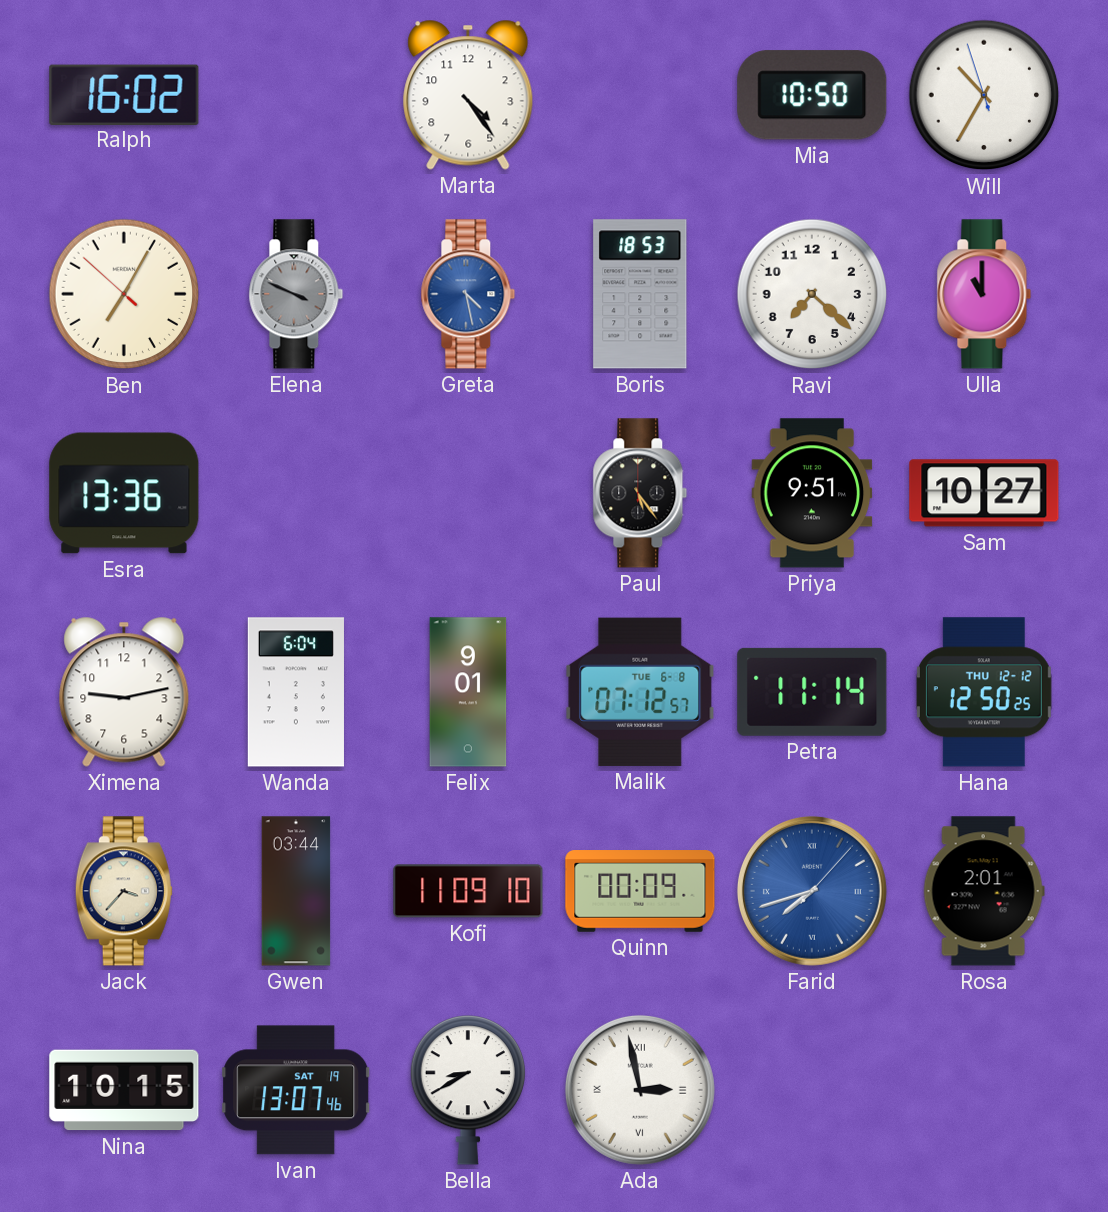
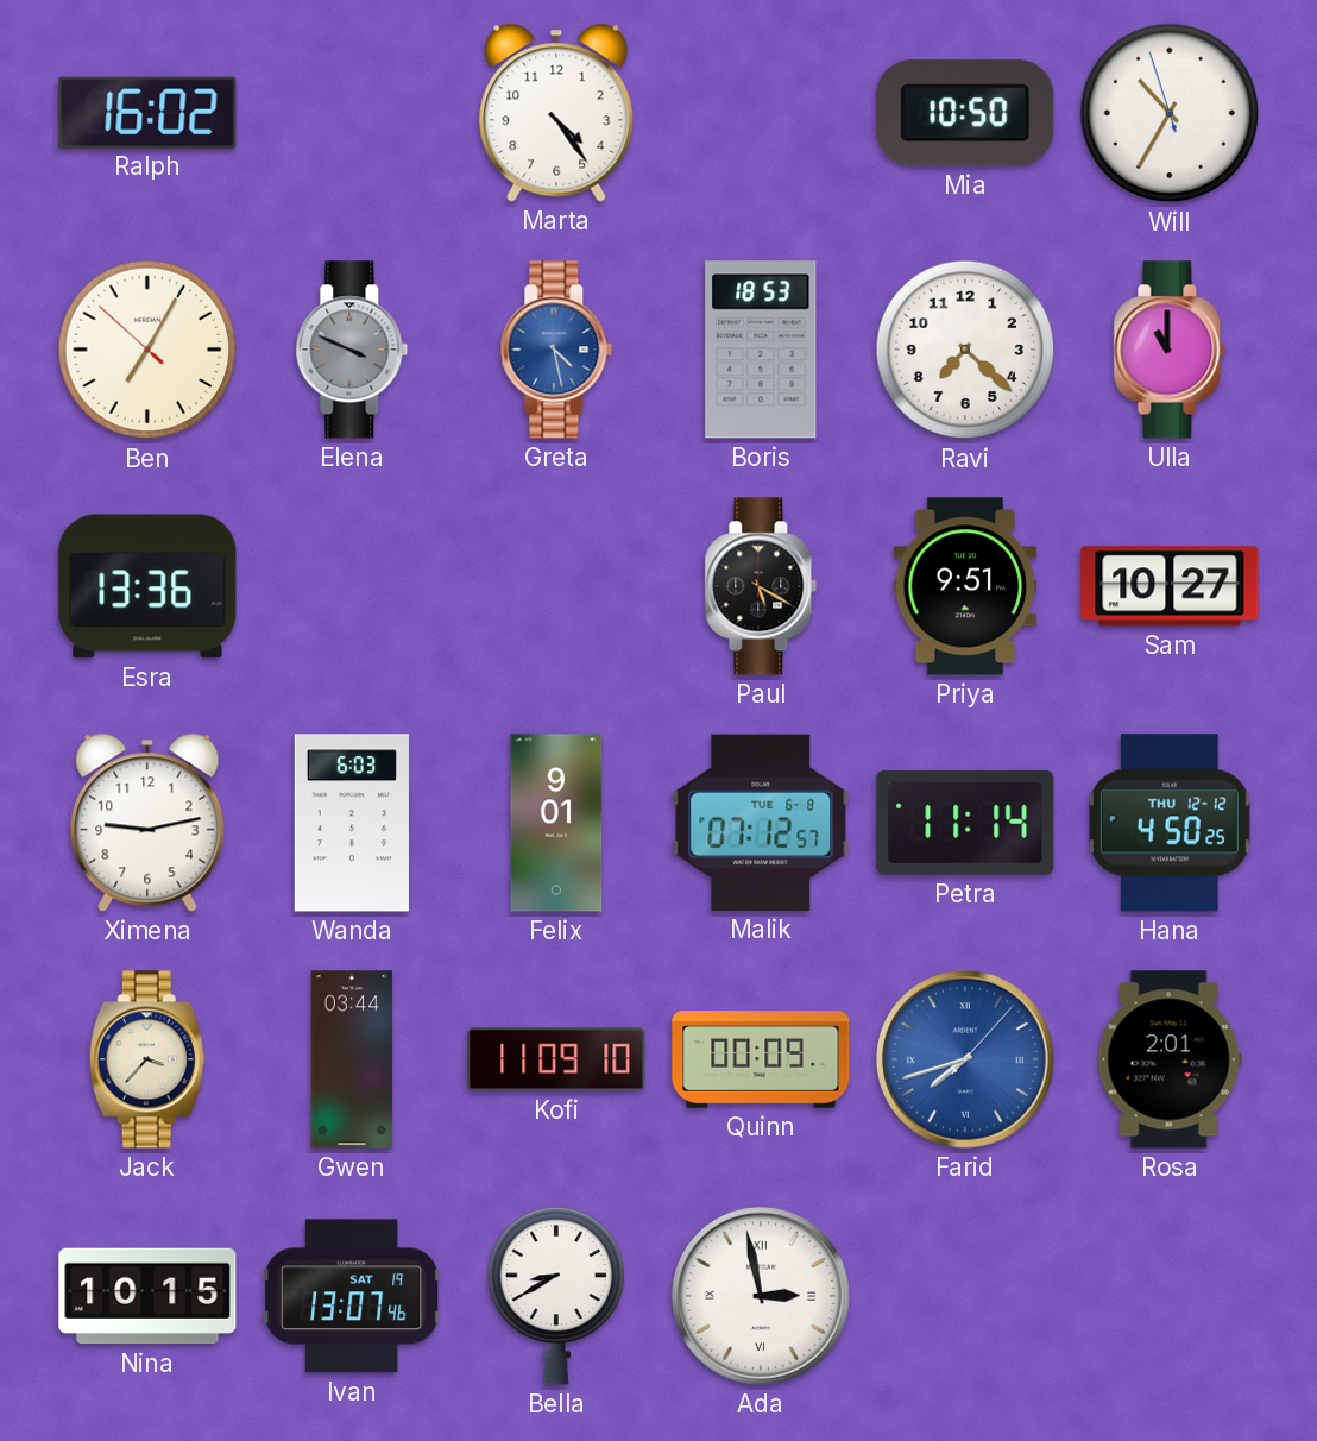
Paul: 5:24 -> 5:20 (761, 586)
Wanda: 6:04 -> 6:03 (352, 823)
Hana: 12:50 -> 4:50 (1170, 823)
